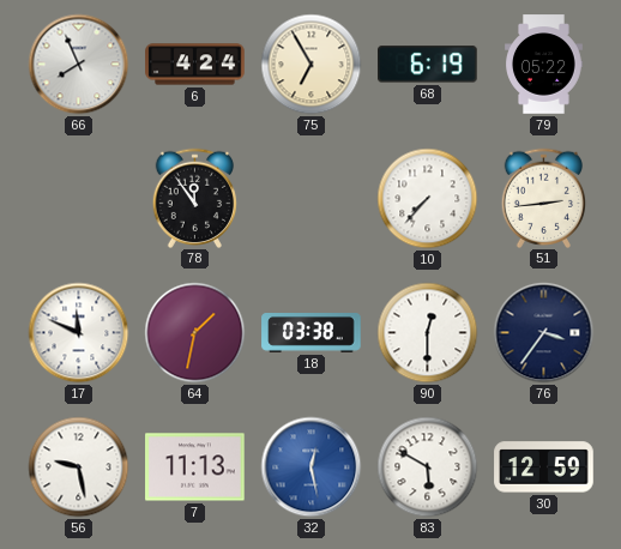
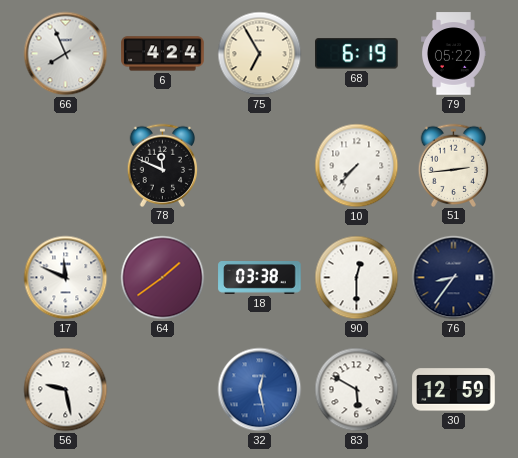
78: 11:54 -> 11:49 (163, 165)
64: 1:32 -> 1:39 (163, 278)
76: 3:36 -> 8:36 (454, 278)
7: 11:13 -> none (195, 467)
